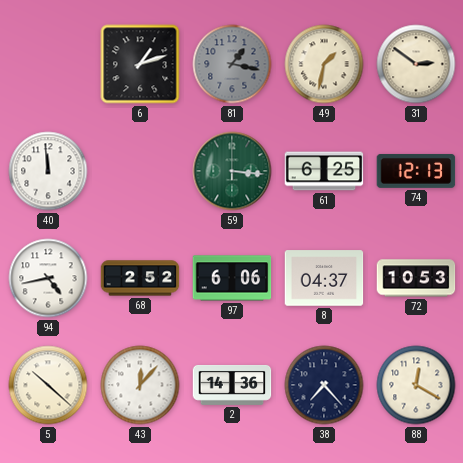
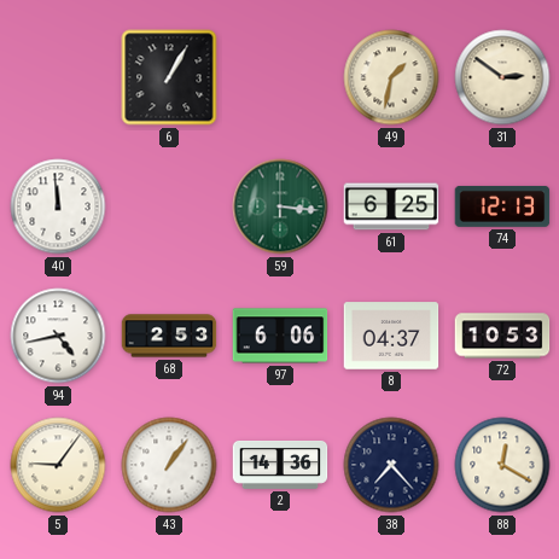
6: 1:12 -> 1:05 (169, 77)
81: 1:17 -> none (232, 64)
68: 2:52 -> 2:53 (169, 336)
5: 10:22 -> 9:06 (58, 465)
43: 12:07 -> 1:06 (169, 465)
